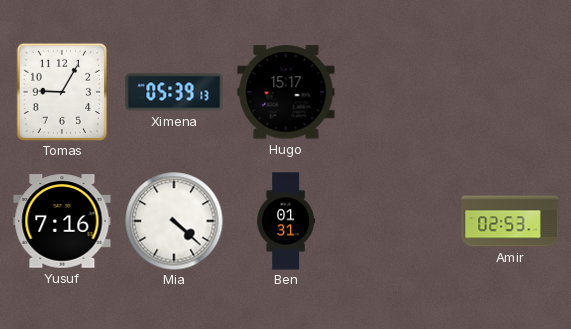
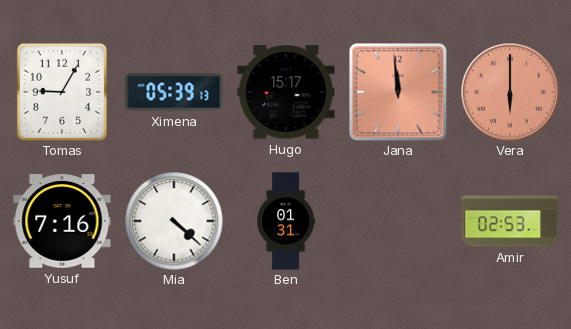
Jana: none -> 11:59 (398, 92)
Vera: none -> 6:00 (510, 92)
